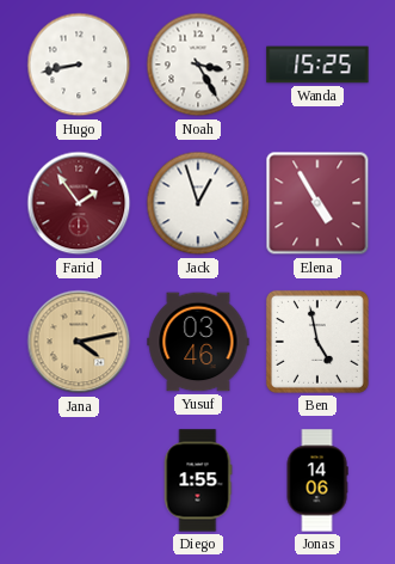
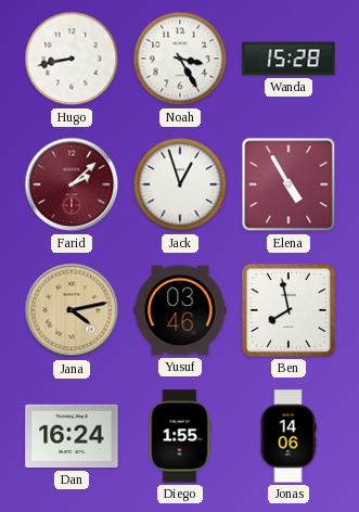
Wanda: 15:25 -> 15:28 (289, 59)
Farid: 1:54 -> 2:08 (72, 184)
Ben: 4:58 -> 7:58 (289, 310)
Dan: none -> 16:24 (72, 436)
